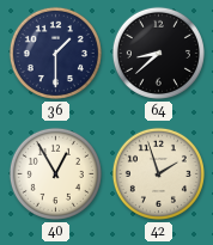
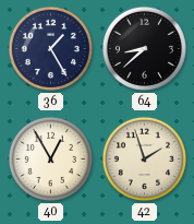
36: 1:30 -> 1:25 (50, 48)
